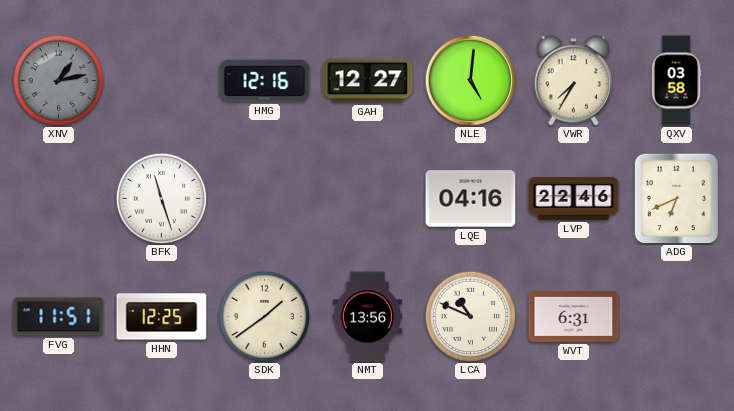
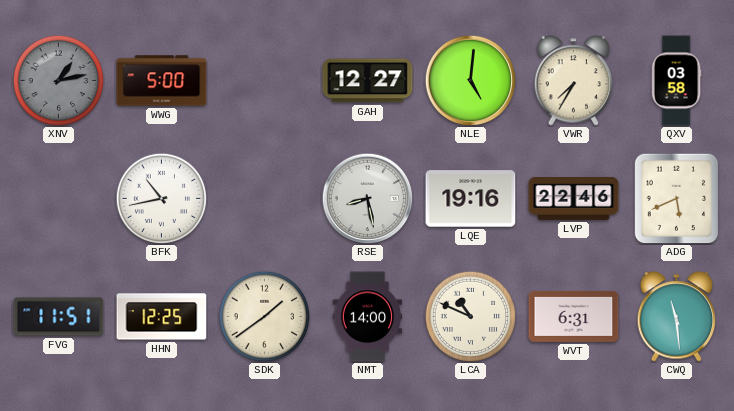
WWG: none -> 5:00 (162, 81)
HMG: 12:16 -> none (265, 81)
BFK: 11:27 -> 10:43 (161, 198)
RSE: none -> 8:28 (367, 198)
LQE: 04:16 -> 19:16 (471, 199)
ADG: 6:41 -> 5:41 (677, 198)
NMT: 13:56 -> 14:00 (368, 317)
CWQ: none -> 11:29 (677, 317)
